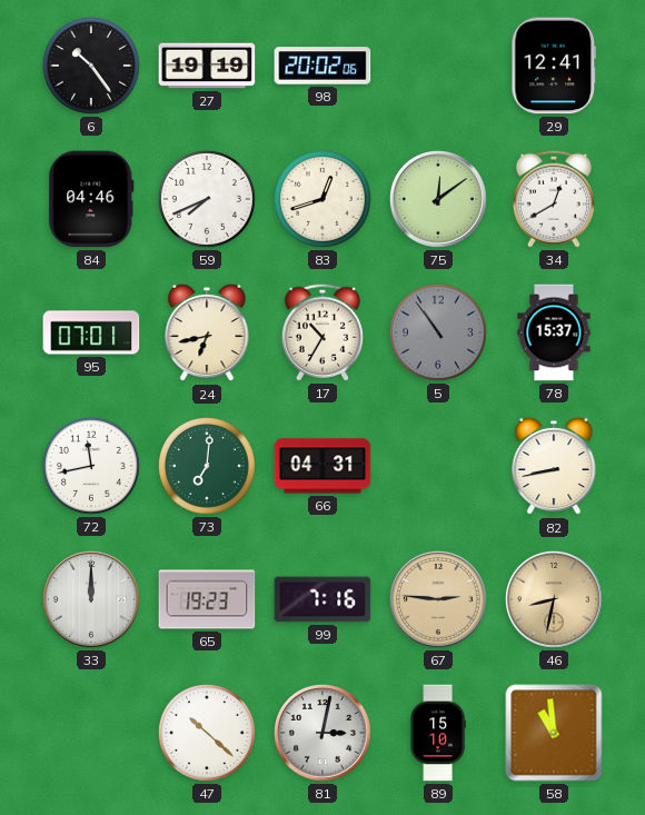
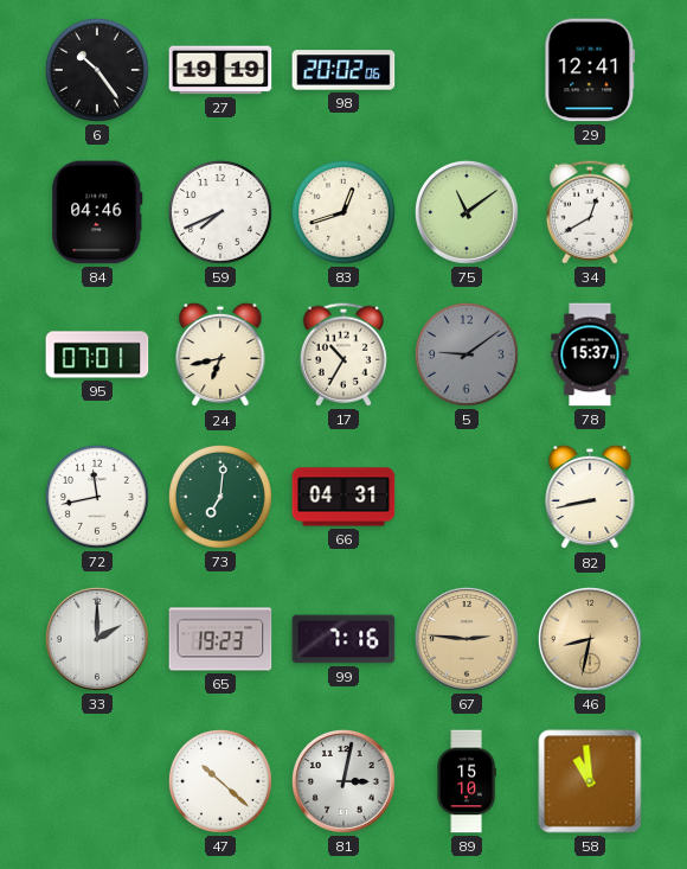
75: 12:09 -> 11:09 (468, 213)
5: 10:54 -> 9:09 (467, 354)
33: 12:00 -> 2:00 (98, 640)
